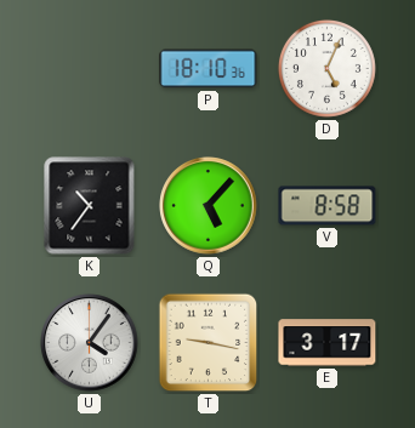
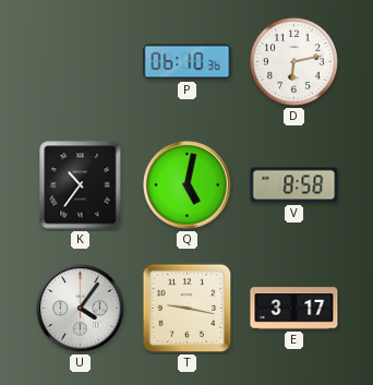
P: 18:10 -> 06:10 (188, 62)
D: 5:04 -> 6:13 (293, 61)
Q: 5:07 -> 5:02 (188, 185)
